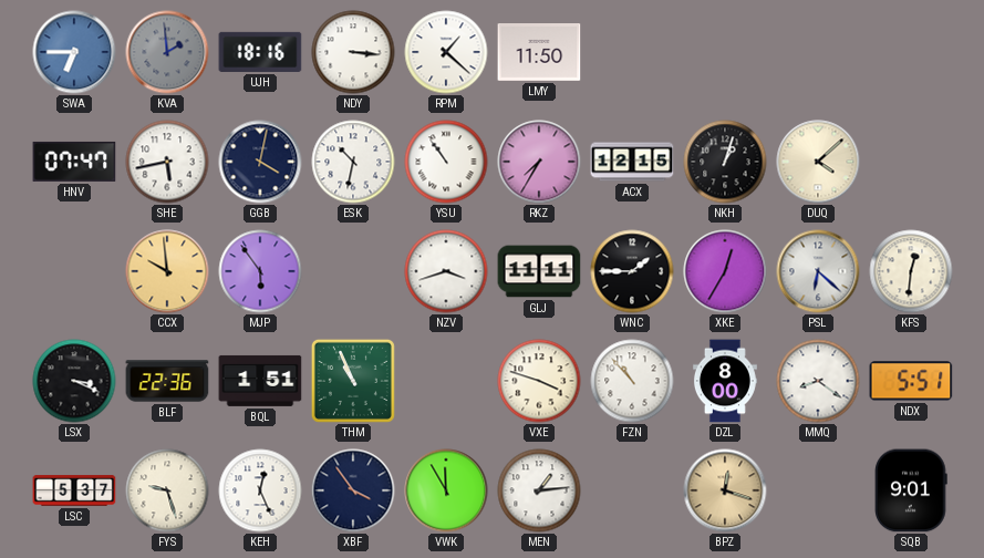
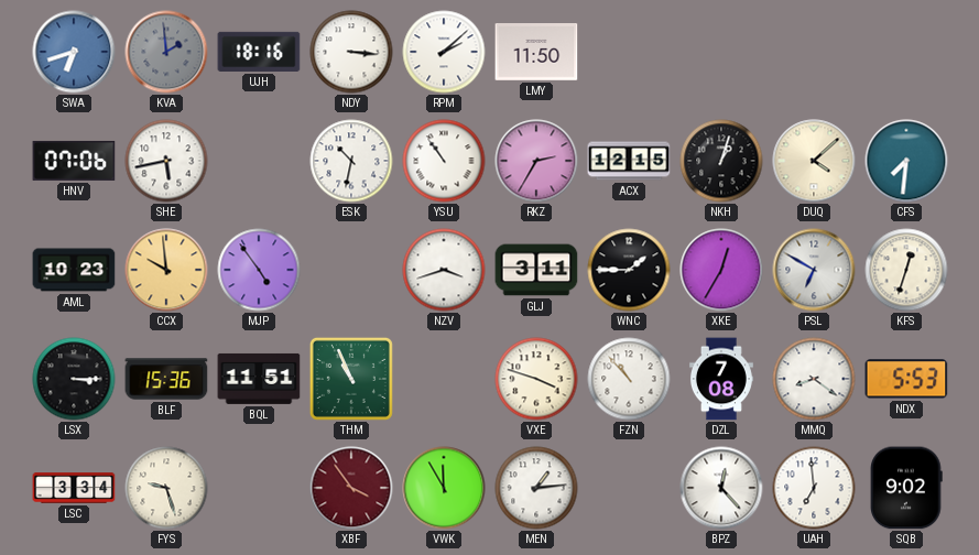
SWA: 6:45 -> 6:42 (74, 52)
RPM: 1:22 -> 2:08 (444, 52)
HNV: 07:47 -> 07:06 (74, 161)
GGB: 4:02 -> none (260, 162)
RKZ: 7:35 -> 2:35 (536, 161)
CFS: none -> 7:31 (906, 161)
AML: none -> 10:23 (74, 270)
MJP: 5:54 -> 4:54 (259, 270)
GLJ: 11:11 -> 3:11 (536, 270)
PSL: 6:22 -> 6:50 (814, 270)
KFS: 12:31 -> 12:33 (906, 270)
LSX: 3:19 -> 3:15 (74, 379)
BLF: 22:36 -> 15:36 (166, 379)
BQL: 1:51 -> 11:51 (259, 379)
DZL: 8:00 -> 7:08 (721, 379)
NDX: 5:51 -> 5:53 (906, 379)
LSC: 5:37 -> 3:34 (74, 488)
KEH: 12:26 -> none (260, 490)
XBF dial: navy -> burgundy (351, 488)
BPZ: 12:18 -> 12:23 (721, 488)
BPZ dial: champagne -> white (721, 488)
UAH: none -> 6:59 (814, 488)
SQB: 9:01 -> 9:02 (906, 488)
